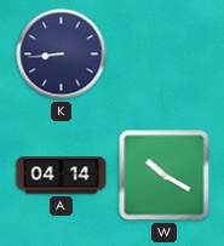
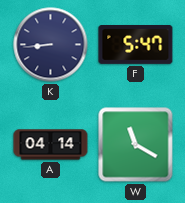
F: none -> 5:47 (136, 45)
W: 10:20 -> 11:20 (136, 145)
